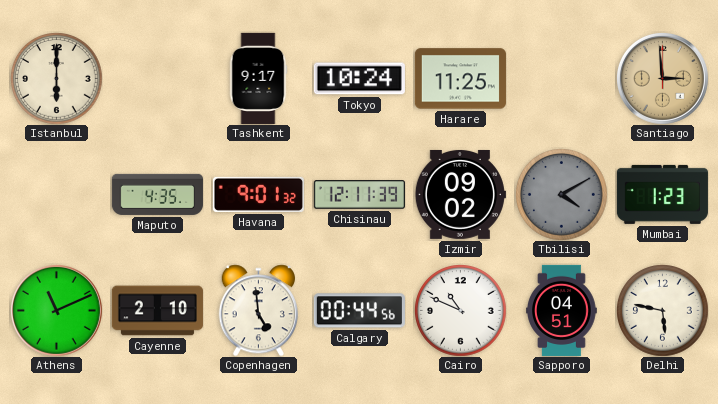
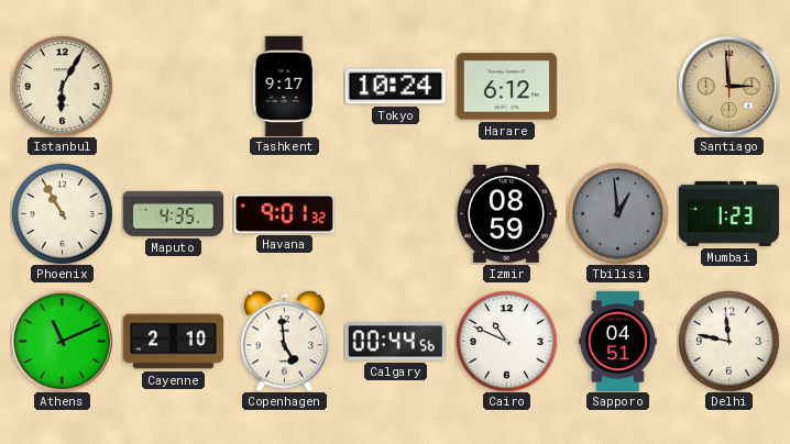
Istanbul: 6:00 -> 6:05 (63, 87)
Harare: 11:25 -> 6:12 (506, 87)
Phoenix: none -> 10:55 (63, 214)
Chisinau: 12:11 -> none (359, 195)
Izmir: 09:02 -> 08:59 (506, 213)
Tbilisi: 4:10 -> 12:59 (618, 214)
Delhi: 5:47 -> 11:47 (729, 342)
